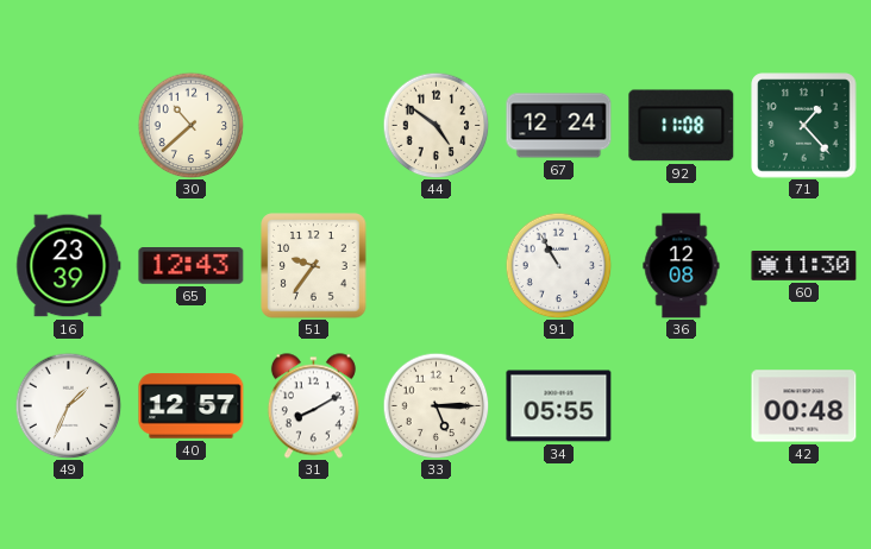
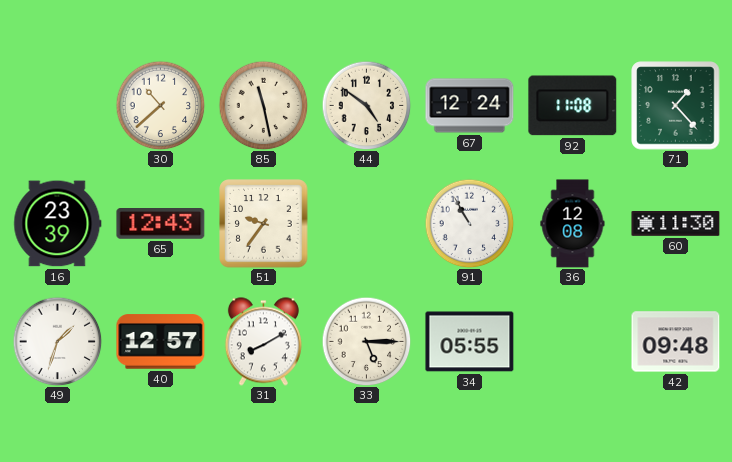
85: none -> 11:28 (263, 105)
49: 1:34 -> 1:33 (57, 341)
42: 00:48 -> 09:48 (676, 342)
